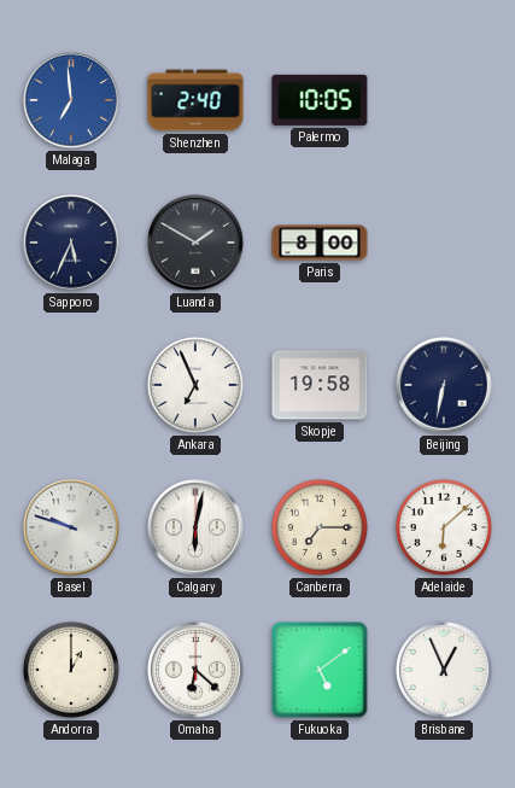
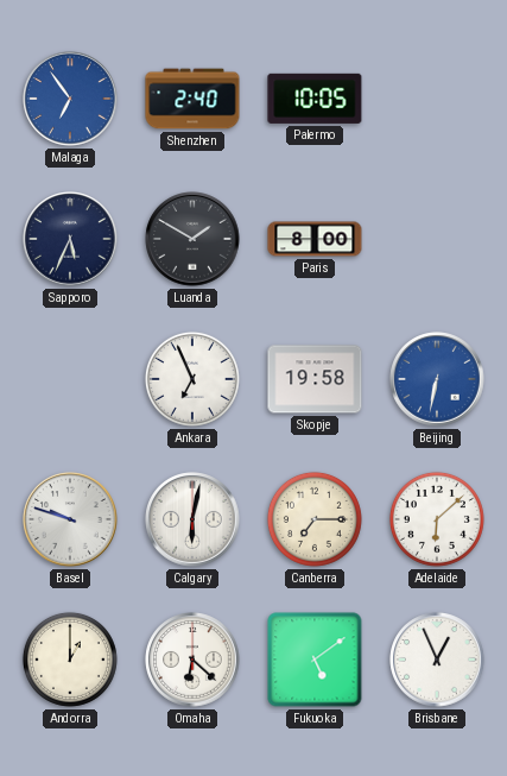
Malaga: 6:59 -> 6:54 (70, 99)
Beijing dial: navy -> blue (437, 379)
